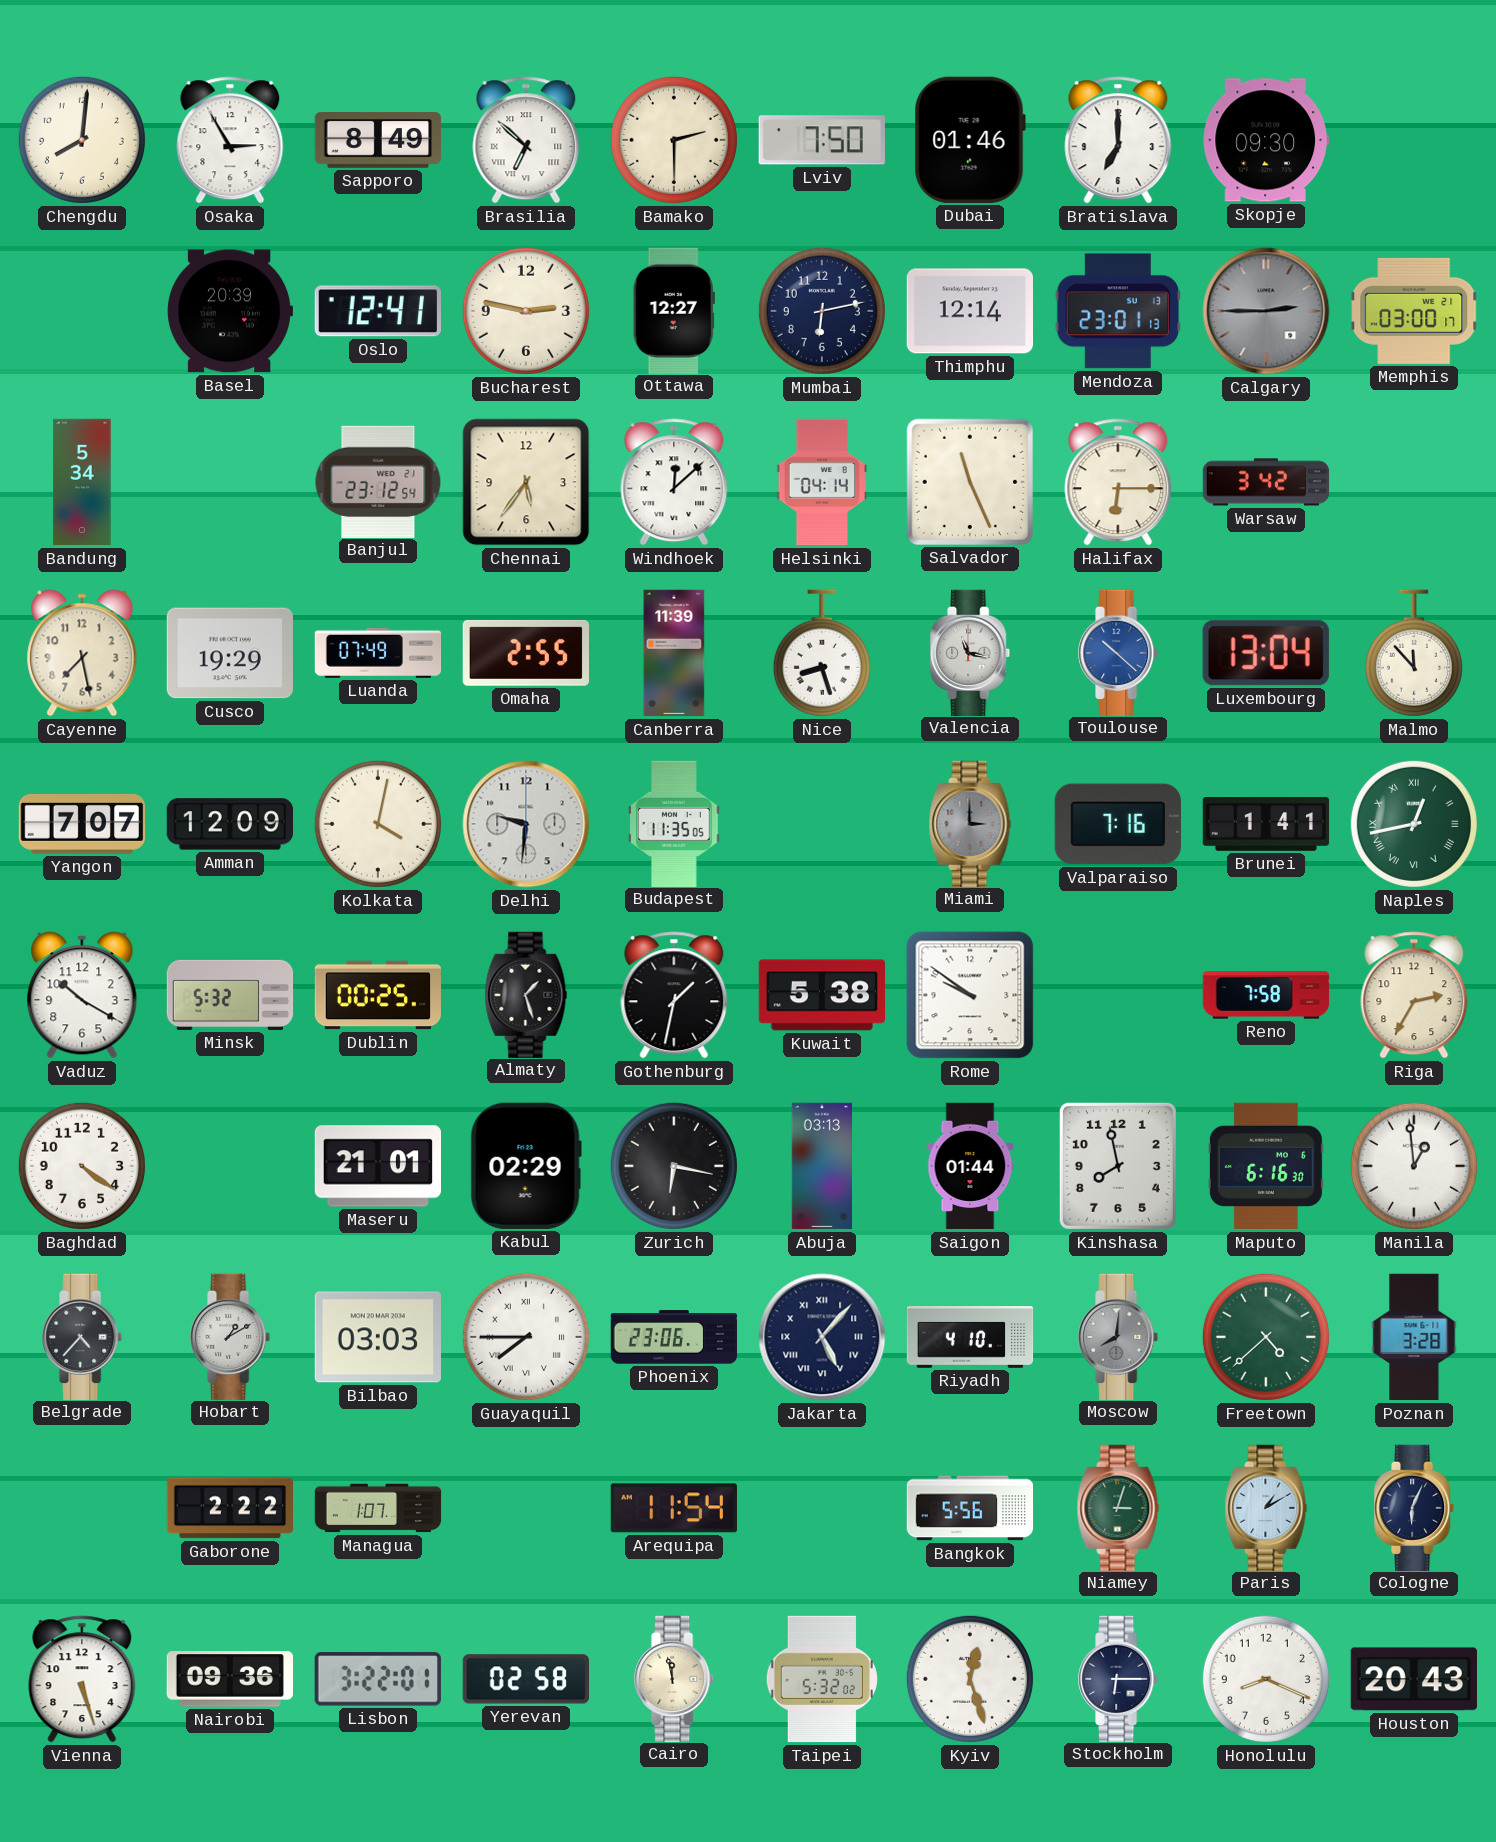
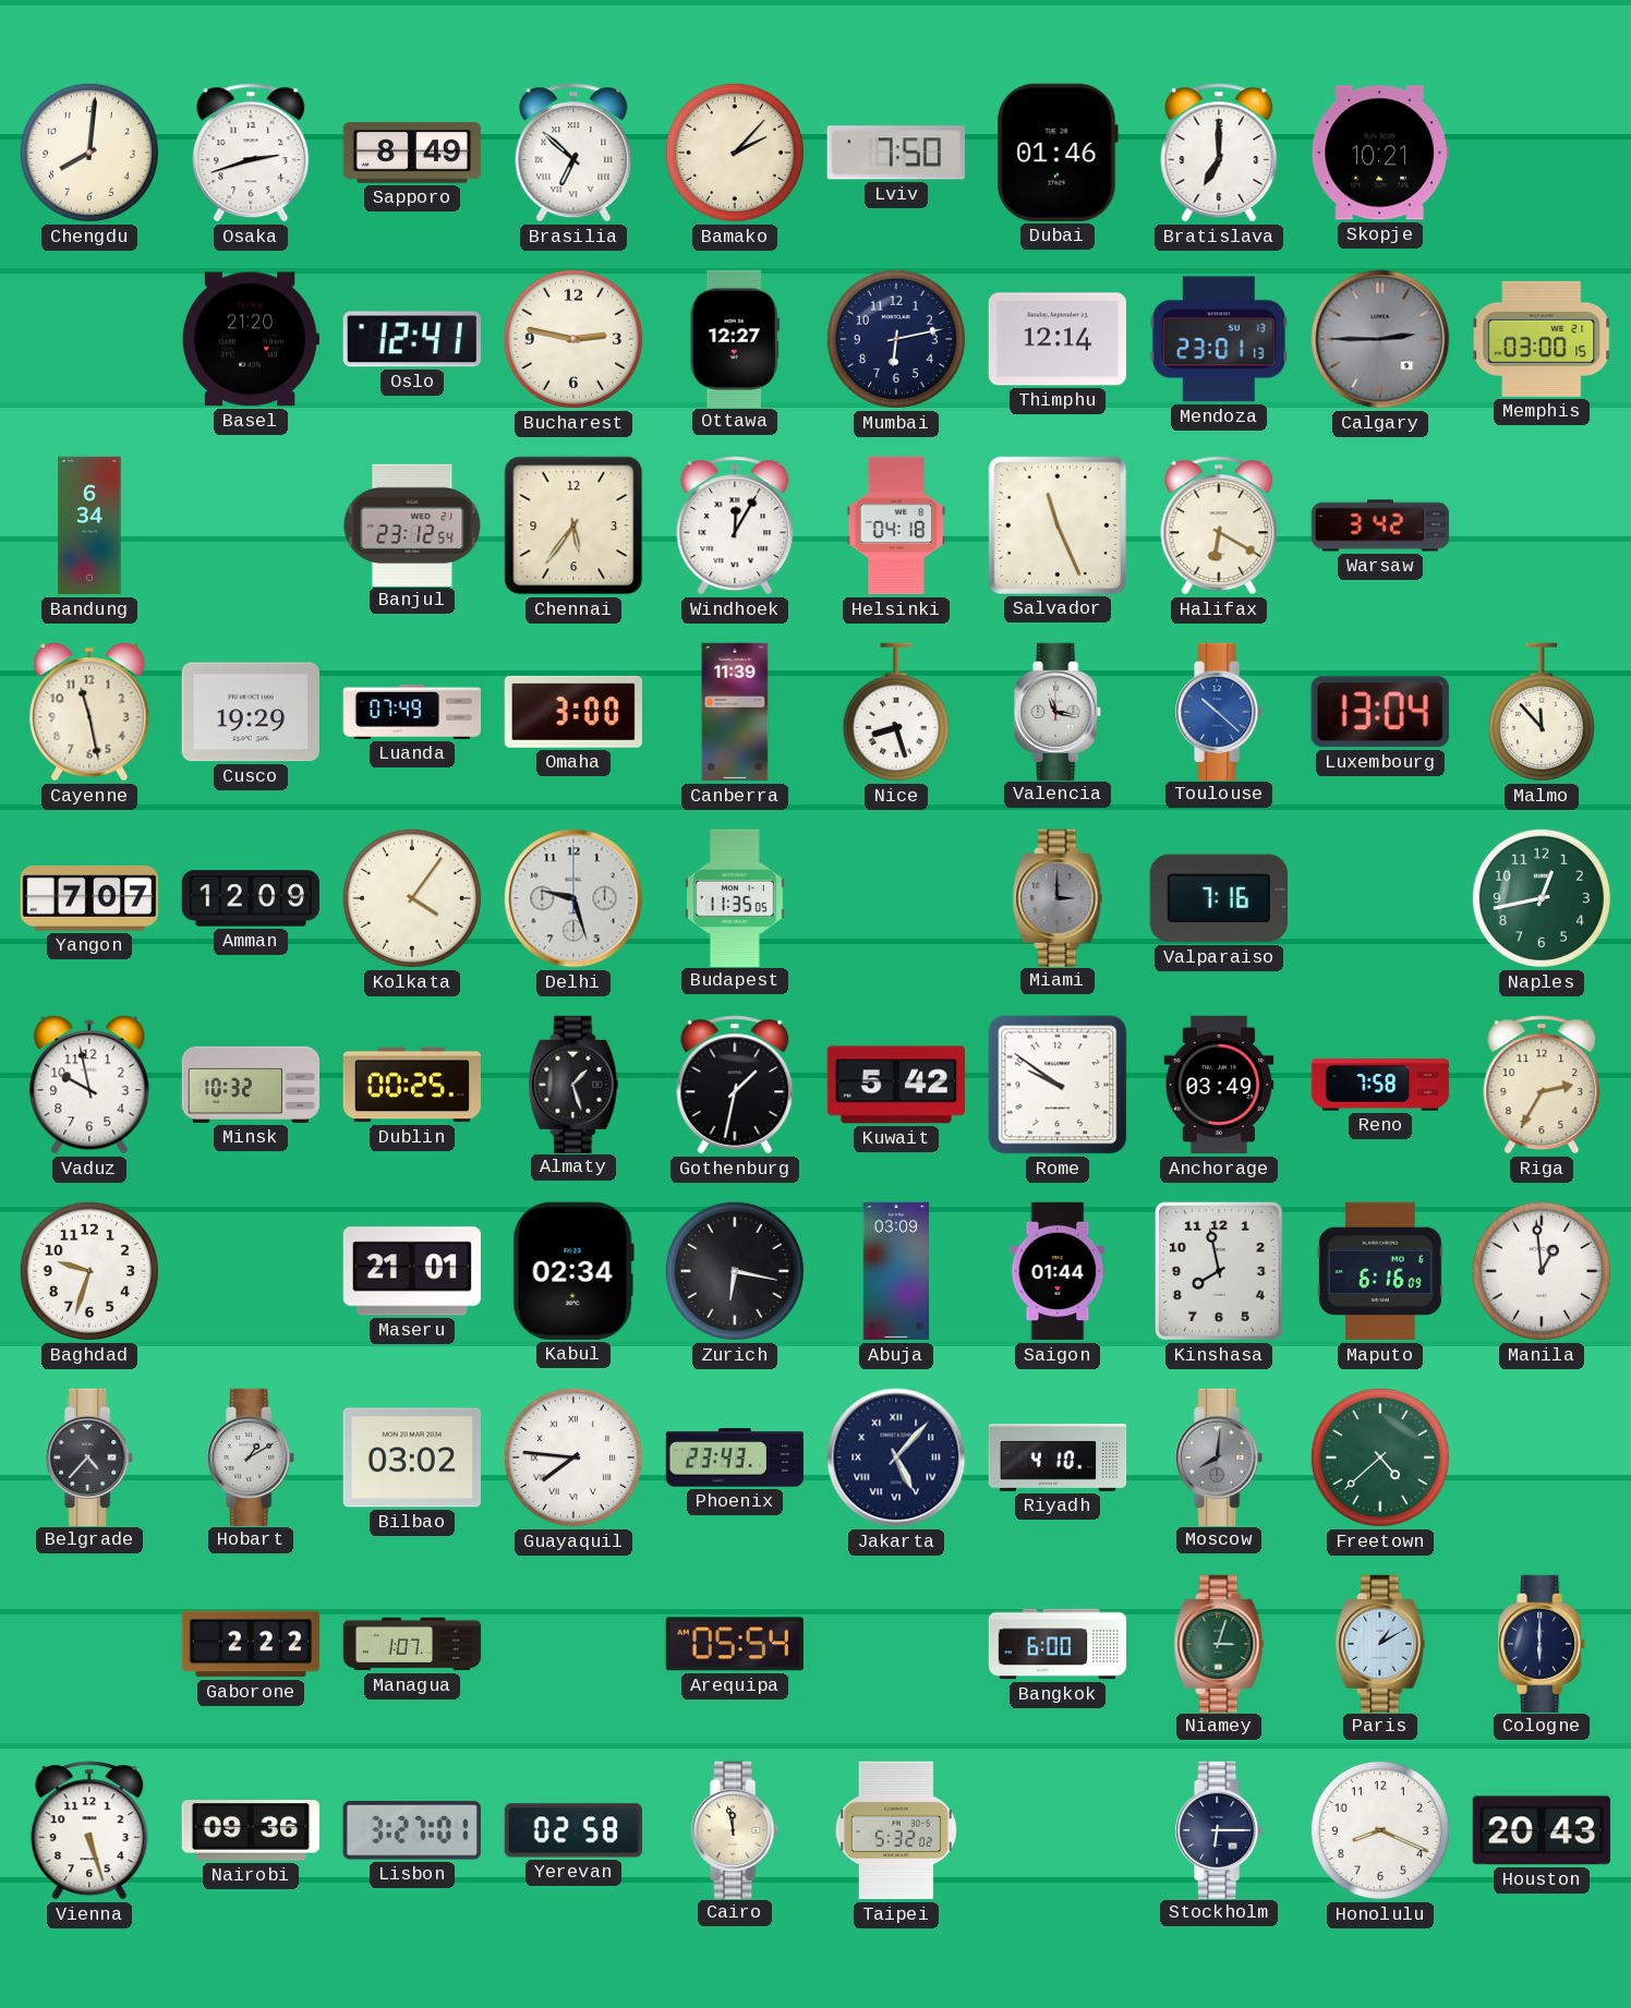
Osaka: 2:55 -> 2:42 (251, 153)
Bamako: 2:30 -> 2:07 (735, 153)
Skopje: 09:30 -> 10:21 (1379, 153)
Basel: 20:39 -> 21:20 (251, 339)
Memphis: 03:00:17 -> 03:00:15 (1542, 339)
Bandung: 5:34 -> 6:34 (89, 525)
Windhoek: 12:08 -> 12:05 (735, 525)
Helsinki: 04:14 -> 04:18 (896, 525)
Halifax: 6:15 -> 6:20 (1219, 525)
Cayenne: 7:28 -> 11:28 (89, 712)
Omaha: 2:55 -> 3:00 (572, 712)
Kolkata: 4:02 -> 4:06 (412, 898)
Delhi: 9:31 -> 9:27 (573, 898)
Brunei: 1:41 -> none (1266, 825)
Naples numerals: Roman -> Arabic (1542, 898)
Vaduz: 10:20 -> 9:58 (89, 1085)
Minsk: 5:32 -> 10:32 (251, 1085)
Kuwait: 5:38 -> 5:42 (896, 1085)
Anchorage: none -> 03:49 (1219, 1085)
Baghdad: 4:21 -> 9:33 (89, 1271)
Kabul: 02:29 -> 02:34 (573, 1271)
Abuja: 03:13 -> 03:09 (896, 1271)
Maputo: 6:16:30 -> 6:16:09 (1380, 1271)
Bilbao: 03:03 -> 03:02 (412, 1457)
Guayaquil: 7:45 -> 7:46 (573, 1457)
Phoenix: 23:06 -> 23:43 (734, 1457)
Poznan: 3:28 -> none (1414, 1337)
Arequipa: 11:54 -> 05:54 (735, 1644)
Bangkok: 5:56 -> 6:00 (1058, 1644)
Cologne: 6:04 -> 6:00 (1543, 1643)
Lisbon: 3:22 -> 3:27 (412, 1830)
Kyiv: 12:27 -> none (970, 1679)
